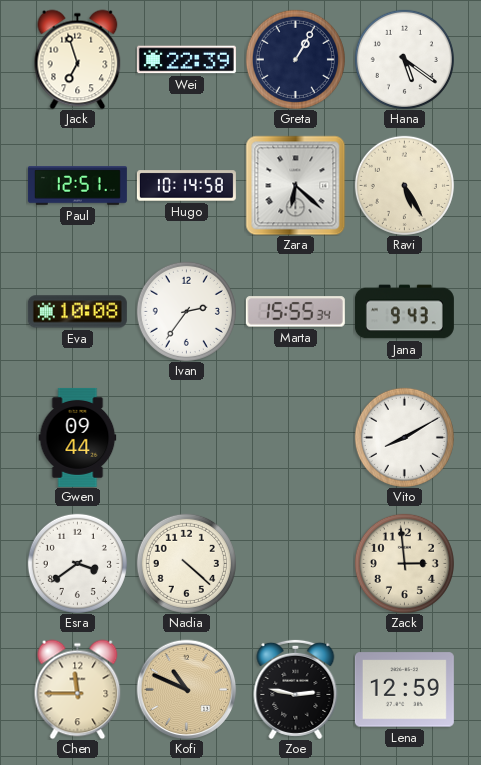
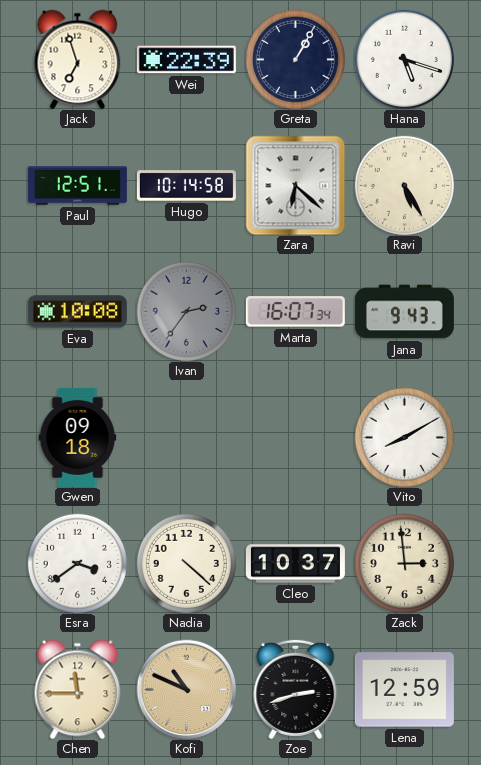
Hana: 5:21 -> 5:18 (404, 59)
Ivan dial: white -> grey (186, 311)
Marta: 15:55 -> 16:07 (295, 312)
Gwen: 09:44 -> 09:18 (78, 437)
Cleo: none -> 10:37 (295, 564)
Zoe: 2:47 -> 2:42 (296, 689)
